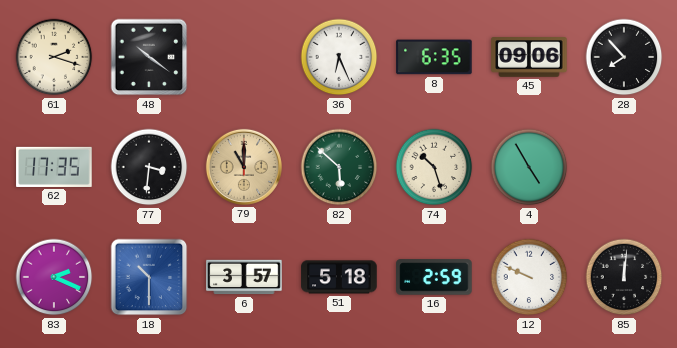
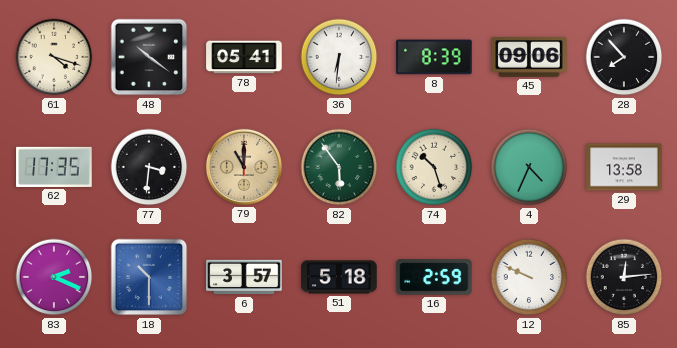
61: 2:18 -> 4:18 (54, 57)
78: none -> 05:41 (244, 57)
36: 6:26 -> 6:31 (339, 57)
8: 6:35 -> 8:39 (434, 57)
82: 5:52 -> 5:54 (339, 167)
4: 4:55 -> 4:34 (529, 167)
29: none -> 13:58 (624, 167)
85: 12:01 -> 12:14 (624, 277)
